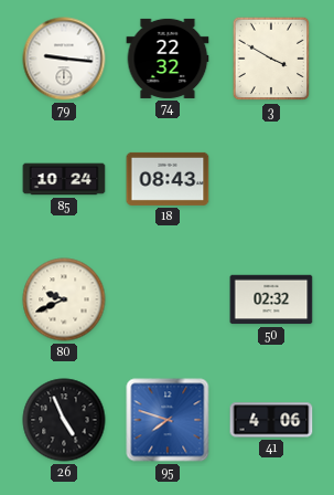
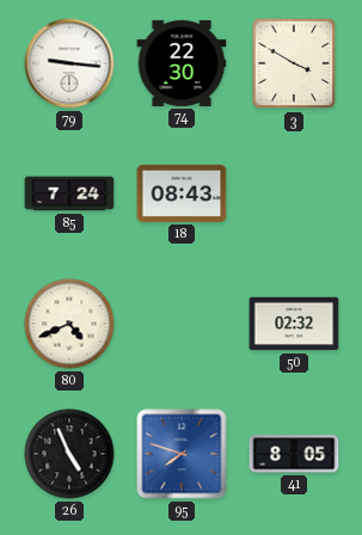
74: 22:32 -> 22:30 (182, 63)
85: 10:24 -> 7:24 (69, 193)
80: 9:41 -> 4:41 (69, 324)
41: 4:06 -> 8:05 (294, 454)
